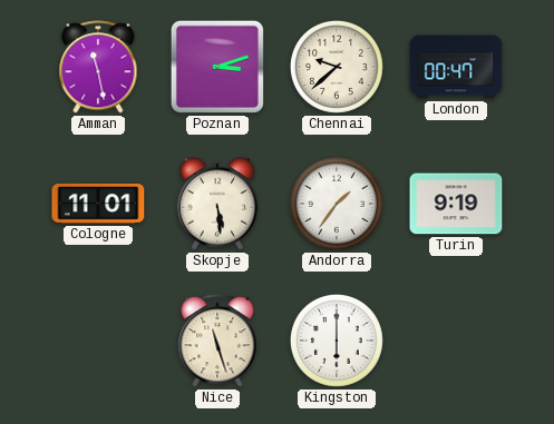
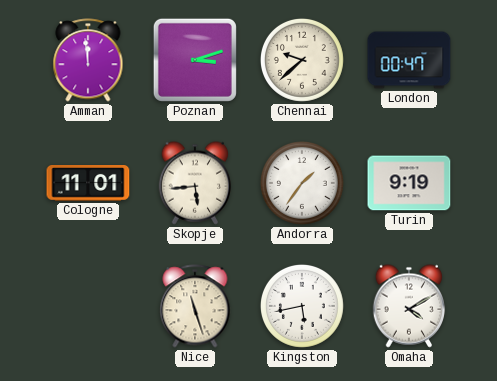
Amman: 11:28 -> 11:59 (88, 60)
Skopje: 5:29 -> 5:44 (195, 183)
Kingston: 6:00 -> 5:43 (302, 306)
Omaha: none -> 4:10 (409, 306)
